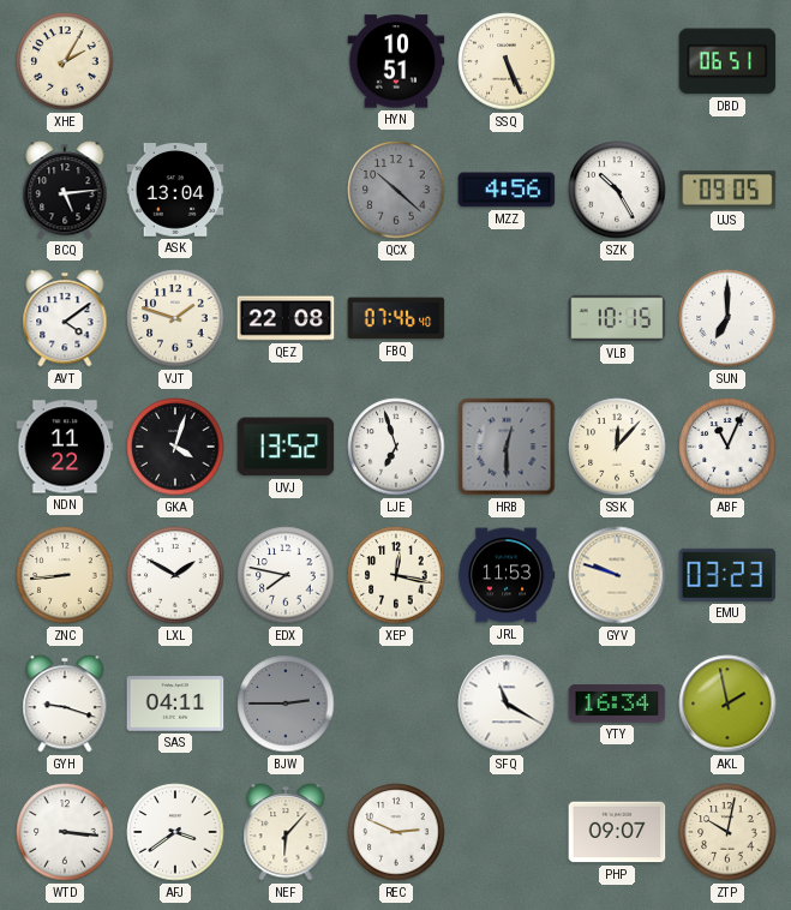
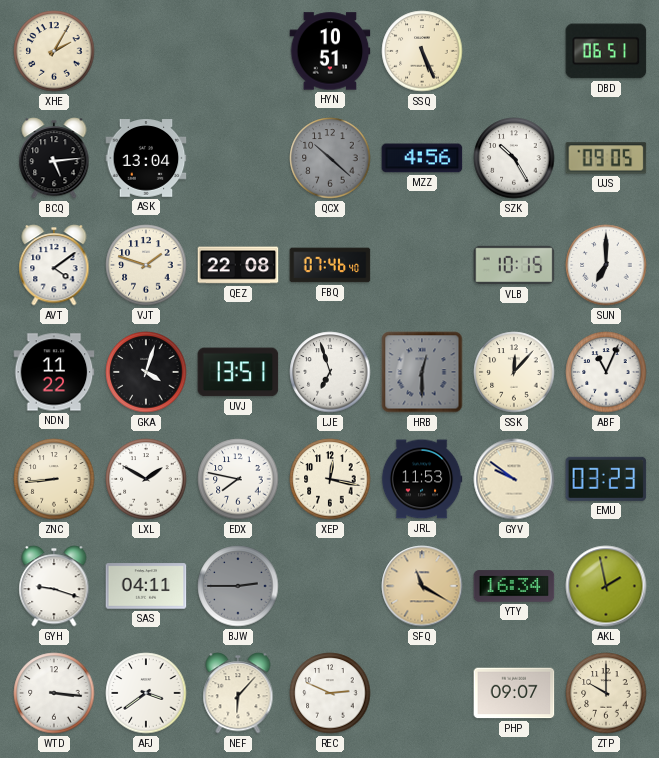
UVJ: 13:52 -> 13:51 (238, 372)
GYV: 9:48 -> 9:51 (514, 479)
SFQ dial: white -> champagne (422, 586)
ZTP: 10:02 -> 10:00 (606, 693)
